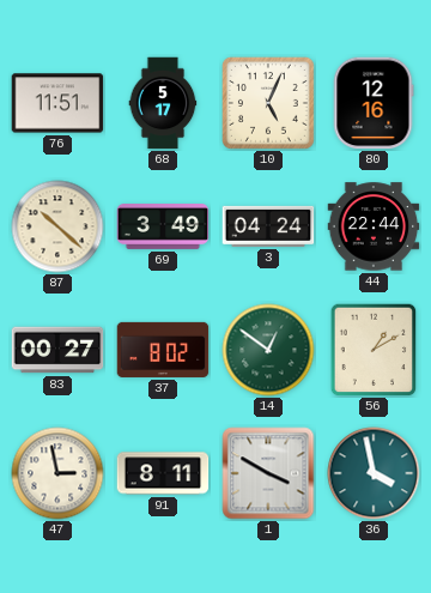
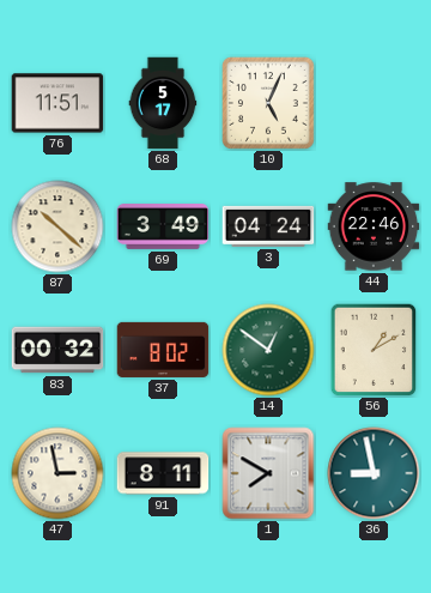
80: 12:16 -> none (374, 103)
44: 22:44 -> 22:46 (374, 226)
83: 00:27 -> 00:32 (57, 350)
1: 3:50 -> 7:50 (268, 473)
36: 3:58 -> 8:58 (374, 473)
